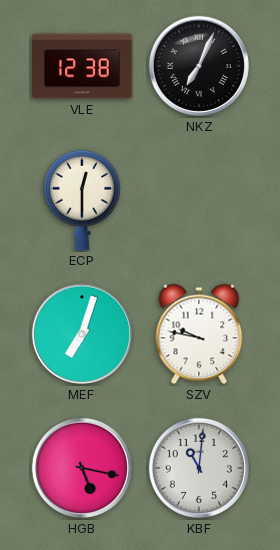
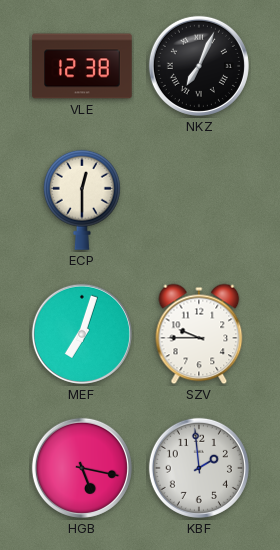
SZV: 9:47 -> 9:45 (199, 334)
KBF: 11:01 -> 1:59 (199, 468)
